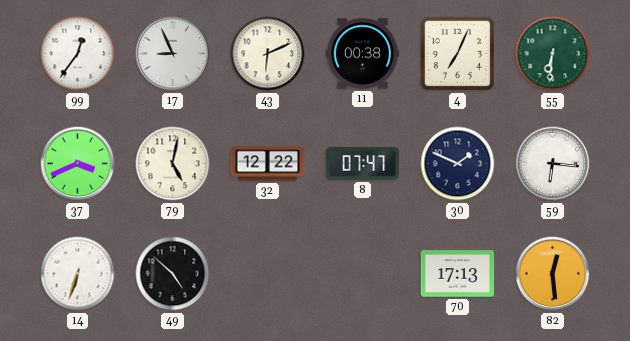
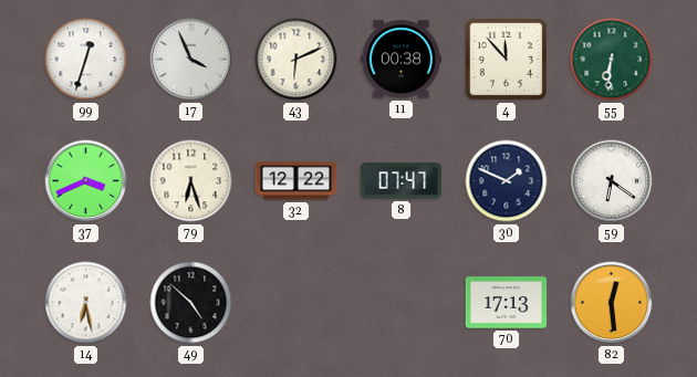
99: 12:36 -> 12:33 (86, 60)
17: 8:56 -> 3:56 (191, 60)
4: 7:04 -> 11:53 (506, 59)
79: 5:02 -> 6:27 (191, 181)
59: 6:16 -> 6:21 (612, 181)
14: 6:33 -> 6:28 (86, 303)
